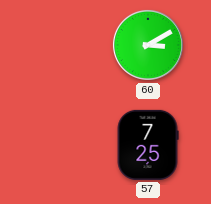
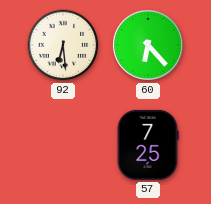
92: none -> 6:29 (63, 45)
60: 3:10 -> 6:23 (148, 45)
